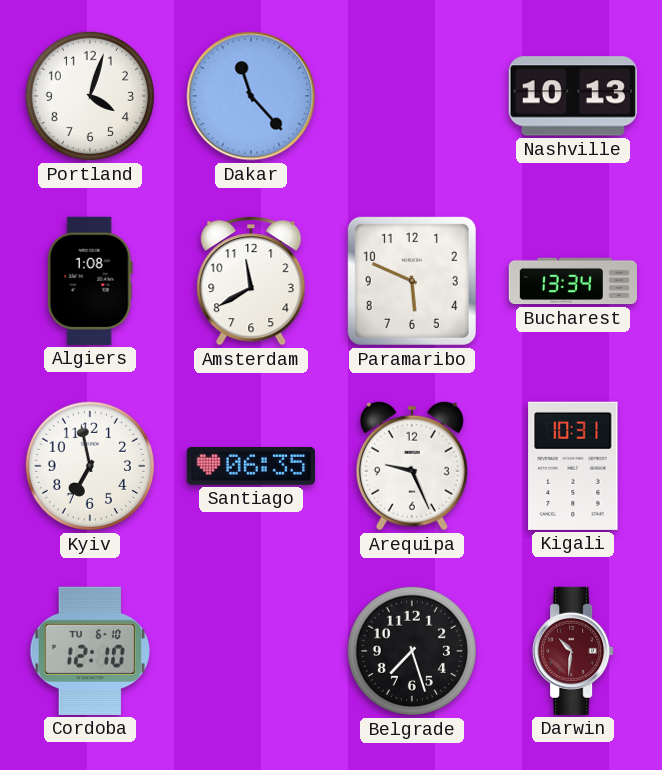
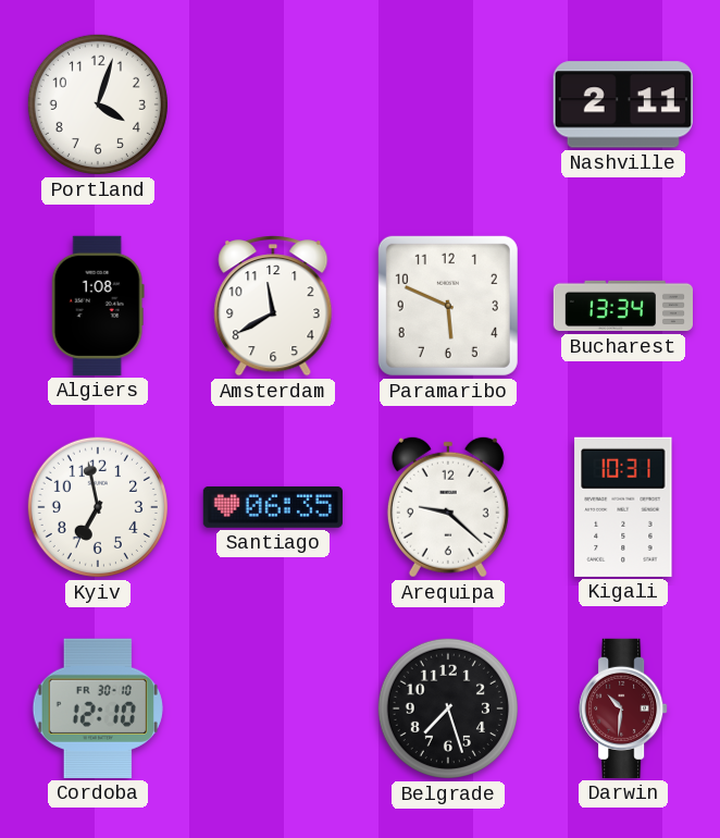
Dakar: 11:23 -> none (251, 96)
Nashville: 10:13 -> 2:11 (623, 104)
Arequipa: 9:26 -> 9:22 (448, 507)
Cordoba date: TU 6-10 -> FR 30-10 (98, 708)
